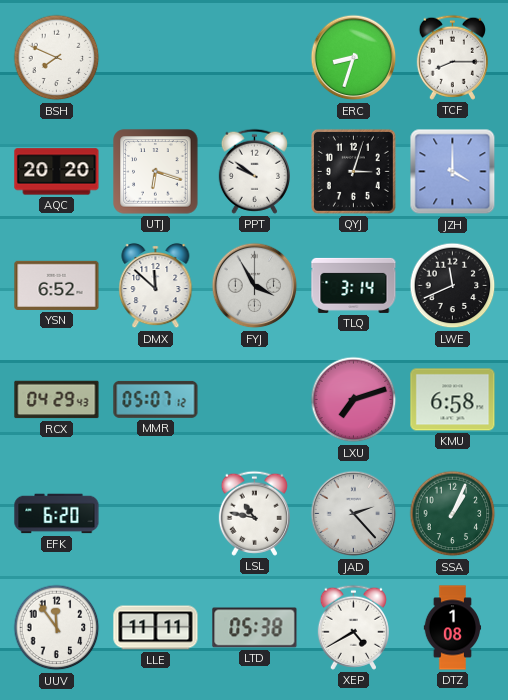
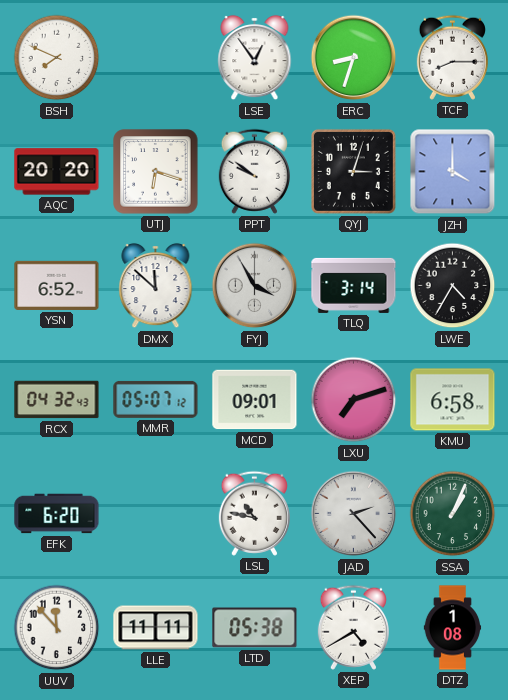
LSE: none -> 12:54 (255, 58)
LWE: 11:41 -> 4:35 (453, 286)
RCX: 04:29 -> 04:32 (57, 400)
MCD: none -> 09:01 (255, 400)
UUV: 11:54 -> 11:53 (57, 628)
